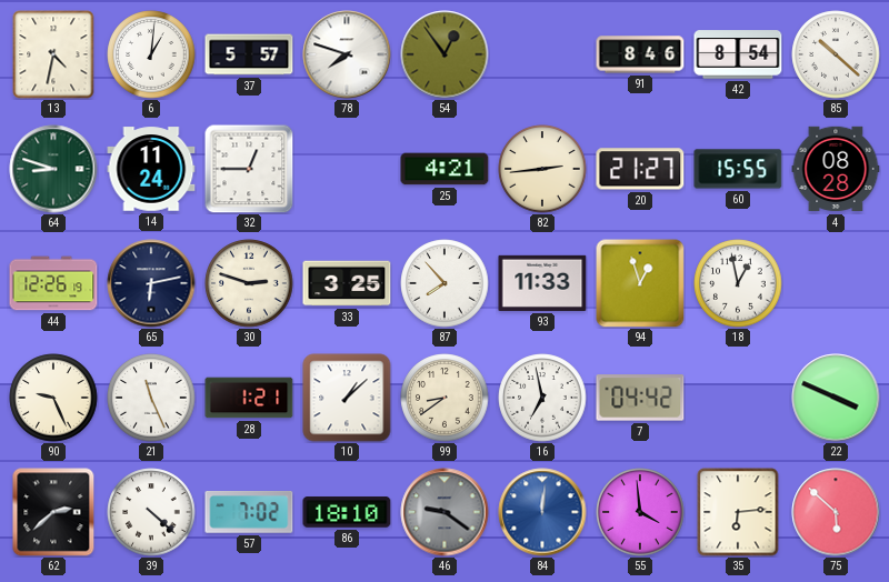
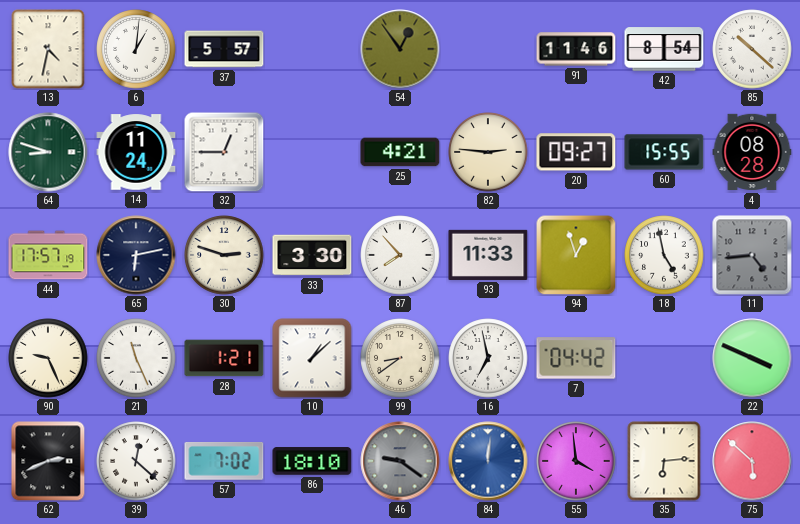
78: 7:48 -> none (347, 54)
91: 8:46 -> 11:46 (576, 49)
82: 2:44 -> 2:46 (488, 152)
20: 21:27 -> 09:27 (576, 152)
44: 12:26 -> 17:57 (48, 255)
33: 3:25 -> 3:30 (312, 255)
18: 12:58 -> 4:58 (664, 255)
11: none -> 4:44 (752, 255)
62: 2:38 -> 2:41 (48, 461)
39: 4:22 -> 12:22 (136, 461)
